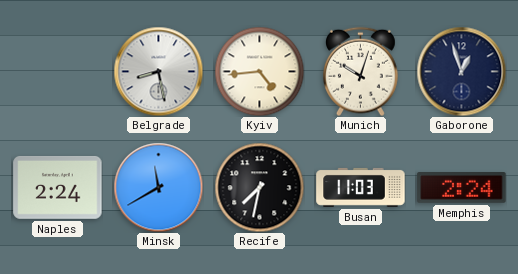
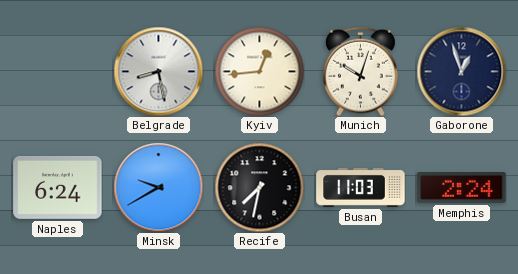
Kyiv: 4:44 -> 12:44 (259, 71)
Naples: 2:24 -> 6:24 (58, 187)
Minsk: 11:40 -> 9:40 (158, 187)
